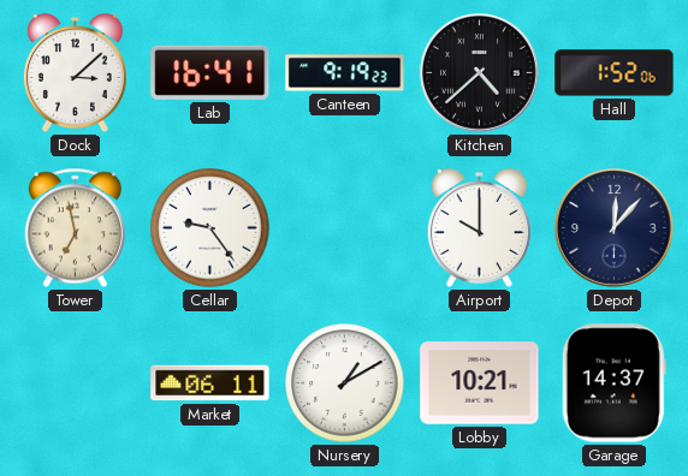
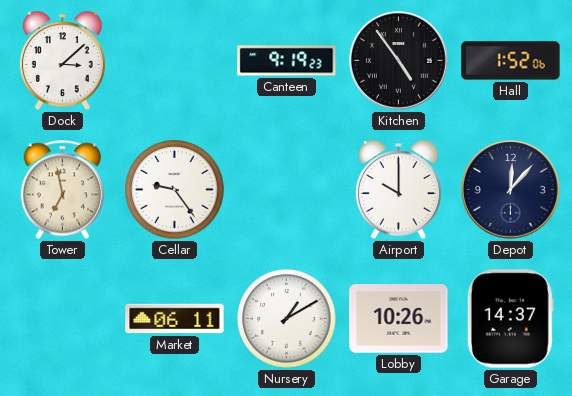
Lab: 16:41 -> none (210, 72)
Kitchen: 4:38 -> 4:54 (399, 61)
Lobby: 10:21 -> 10:26 (399, 319)
